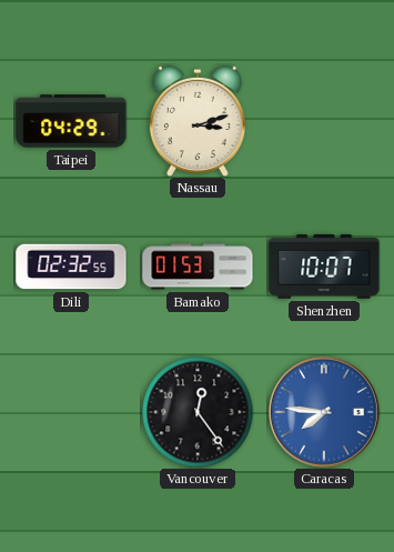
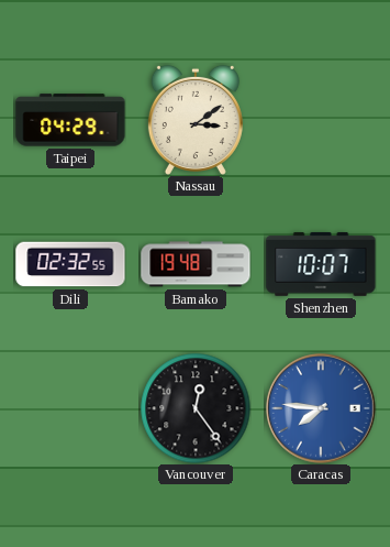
Nassau: 3:12 -> 3:09 (196, 120)
Bamako: 01:53 -> 19:48 (196, 264)
